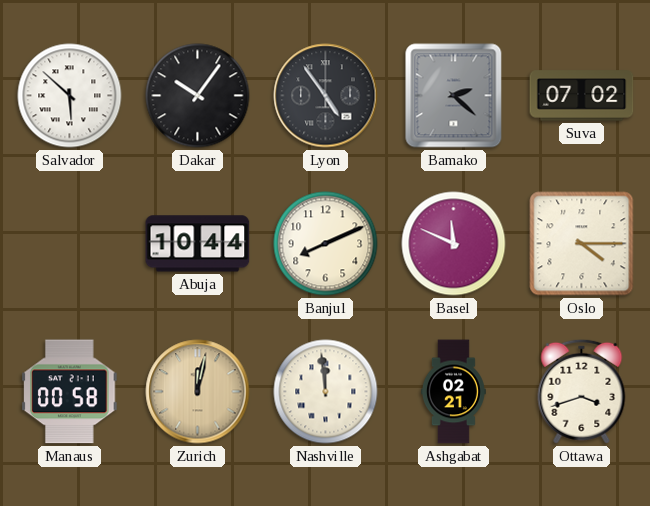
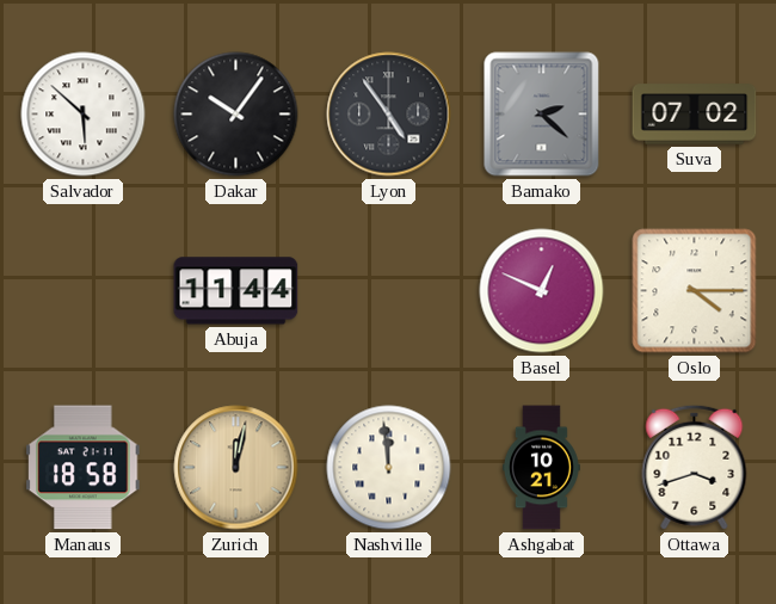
Abuja: 10:44 -> 11:44 (236, 291)
Banjul: 8:11 -> none (326, 244)
Basel: 11:49 -> 12:49 (542, 291)
Manaus: 00:58 -> 18:58 (84, 468)
Ashgabat: 02:21 -> 10:21 (541, 468)
